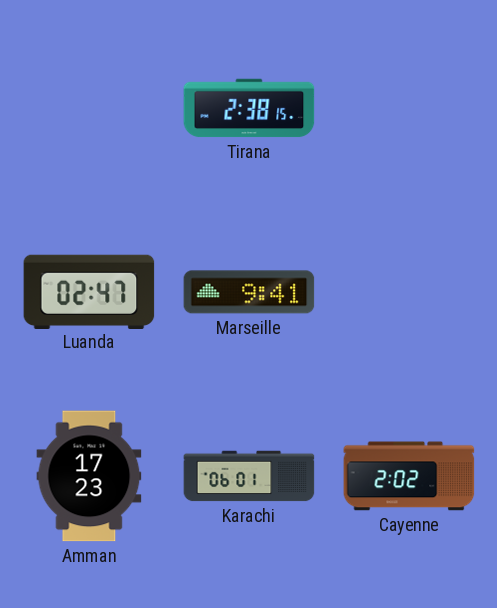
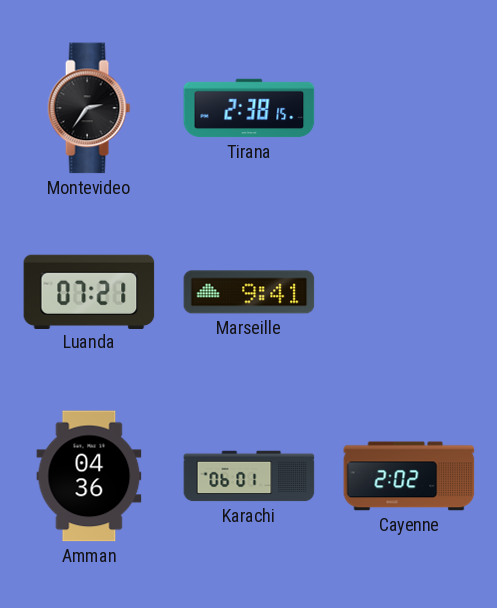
Montevideo: none -> 2:36 (89, 108)
Luanda: 02:47 -> 07:21 (89, 291)
Amman: 17:23 -> 04:36 (89, 476)
